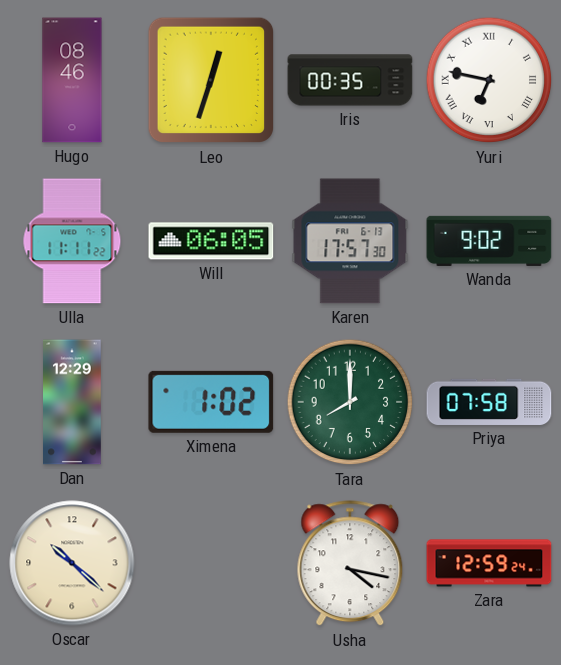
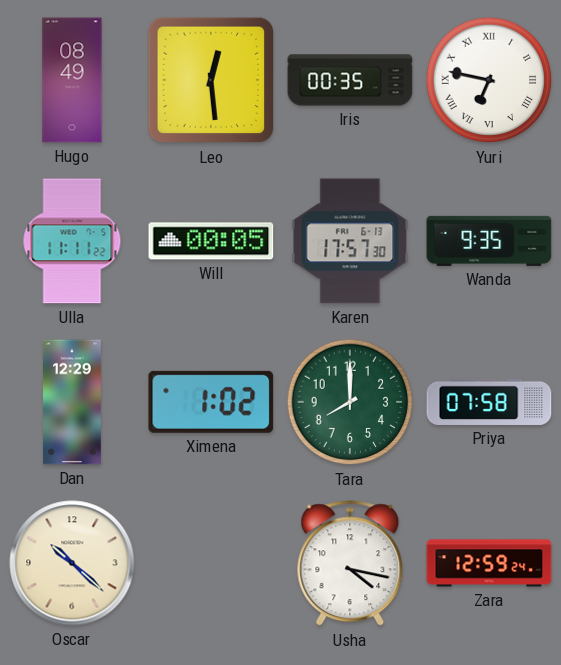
Hugo: 08:46 -> 08:49 (72, 80)
Leo: 12:33 -> 12:29 (211, 80)
Will: 06:05 -> 00:05 (211, 241)
Wanda: 9:02 -> 9:35 (489, 241)
